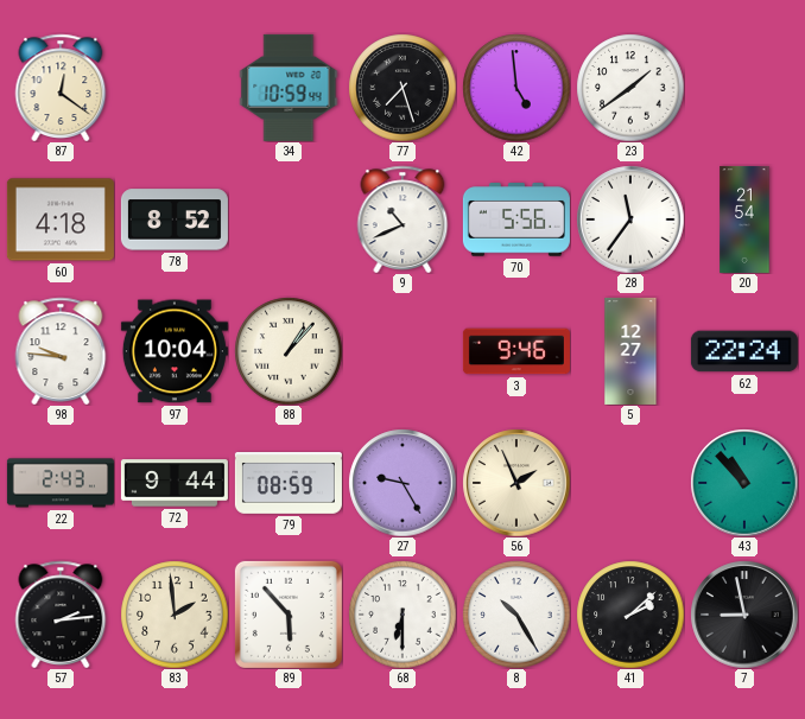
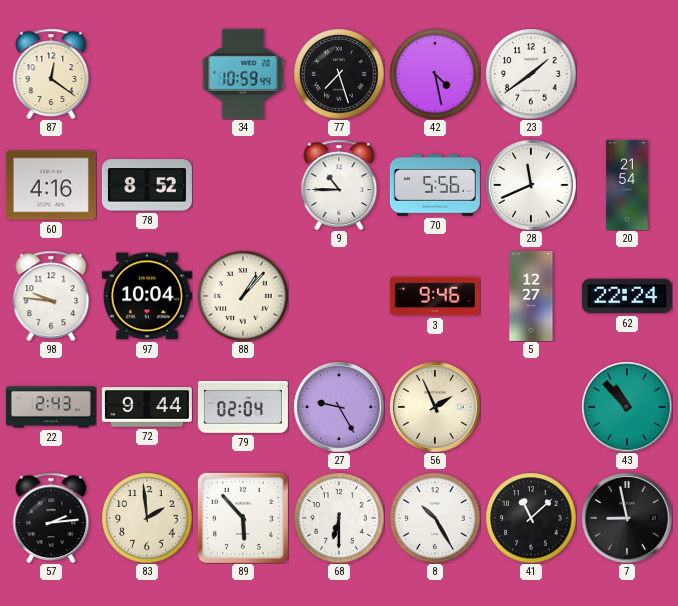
42: 4:59 -> 4:28 (435, 74)
60: 4:18 -> 4:16 (51, 185)
9: 10:41 -> 10:45 (339, 184)
28: 11:36 -> 11:41 (531, 185)
79: 08:59 -> 02:04 (243, 408)
41: 2:08 -> 11:08 (531, 518)
